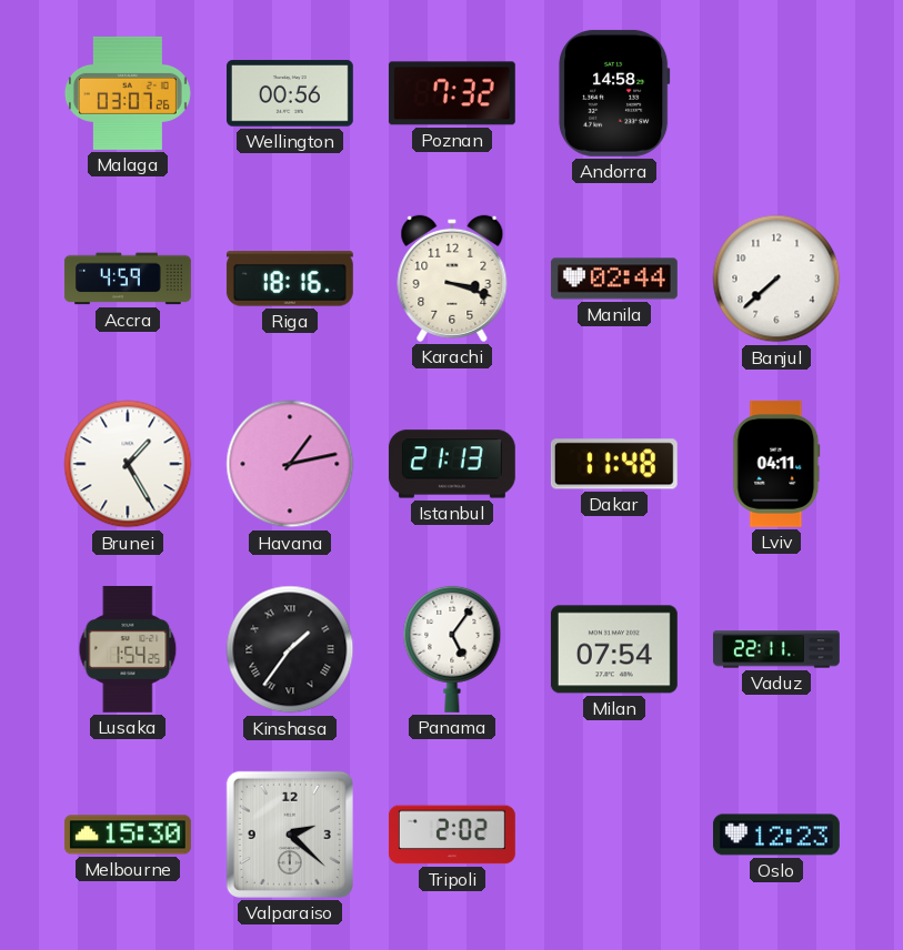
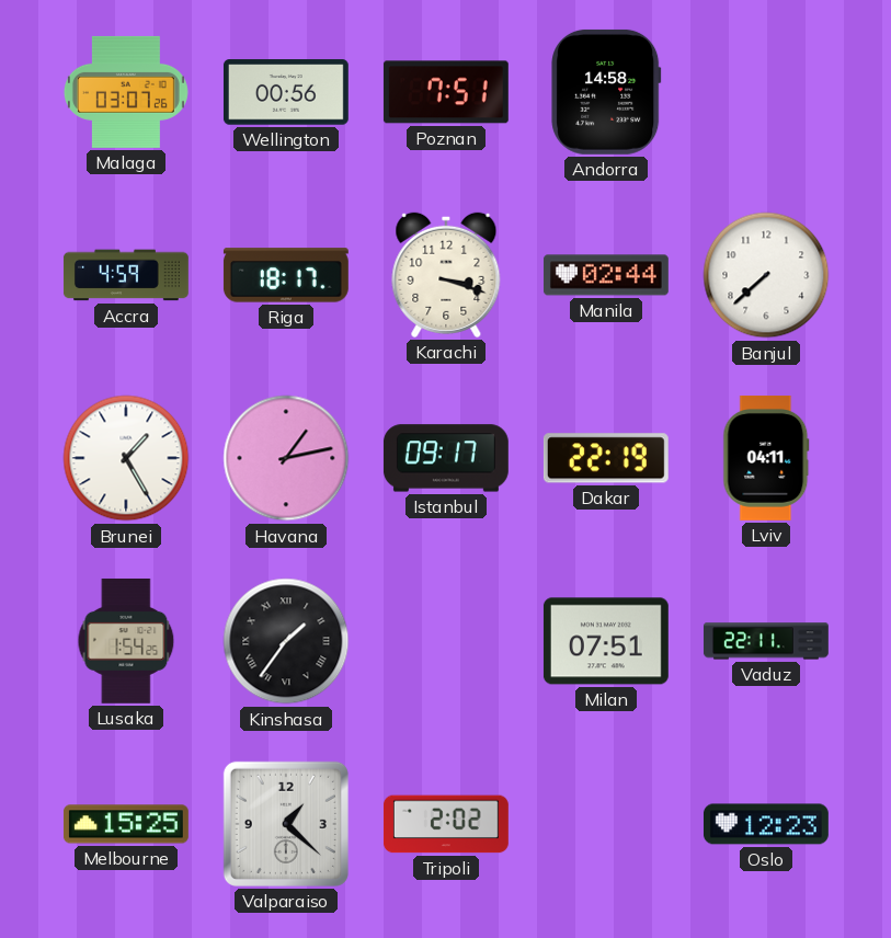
Poznan: 7:32 -> 7:51 (446, 92)
Riga: 18:16 -> 18:17 (286, 275)
Istanbul: 21:13 -> 09:17 (446, 458)
Dakar: 11:48 -> 22:19 (606, 458)
Panama: 5:06 -> none (452, 649)
Milan: 07:54 -> 07:51 (606, 641)
Melbourne: 15:30 -> 15:25 (126, 824)
Valparaiso: 2:22 -> 1:22 (286, 824)
